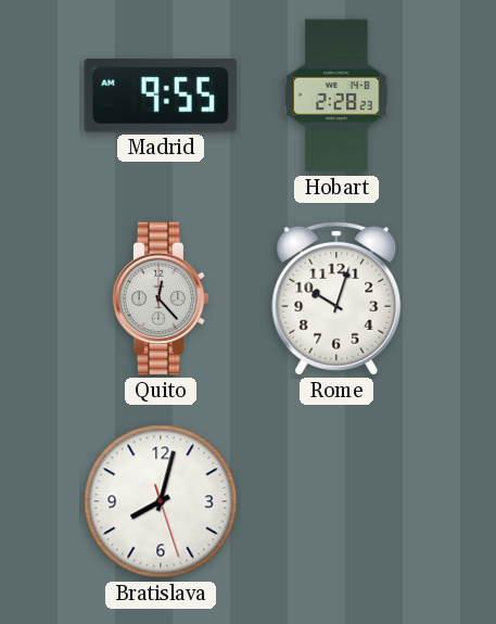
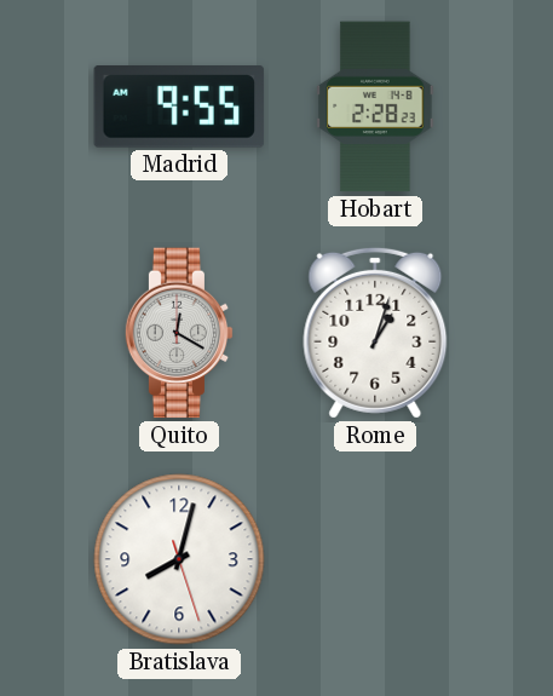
Quito: 12:23 -> 12:20 (179, 333)
Rome: 10:03 -> 1:03 (375, 333)
